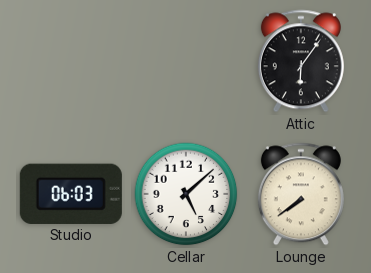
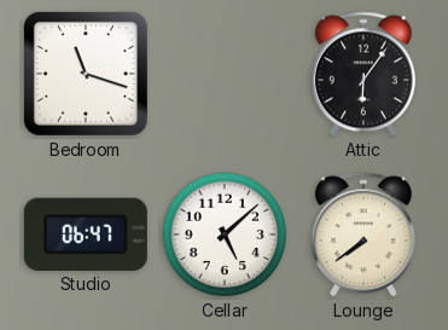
Bedroom: none -> 11:18 (86, 74)
Studio: 06:03 -> 06:47 (86, 235)
